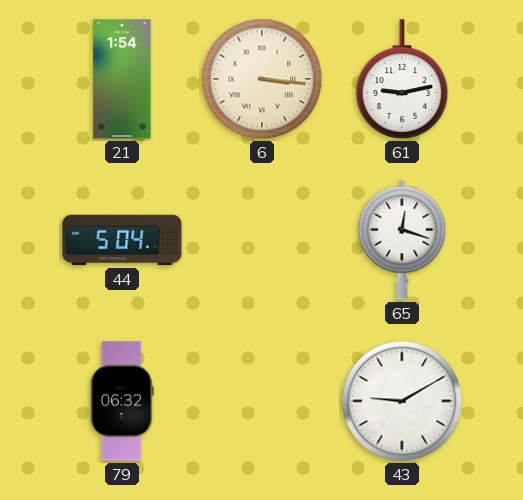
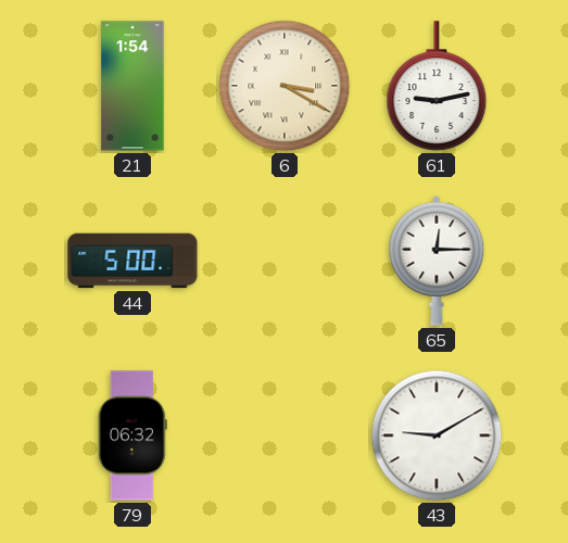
6: 3:16 -> 3:20 (285, 86)
44: 5:04 -> 5:00 (132, 261)
65: 12:18 -> 12:15 (437, 261)
